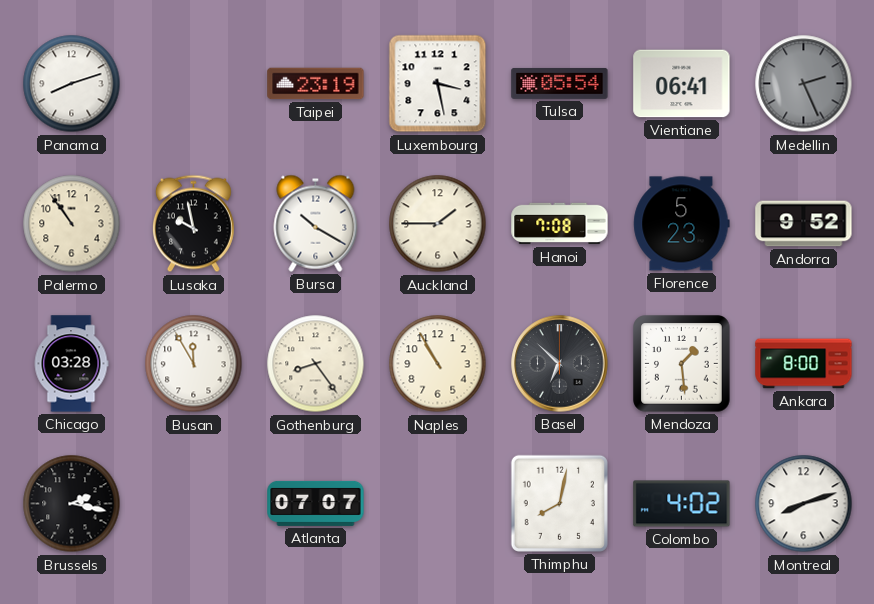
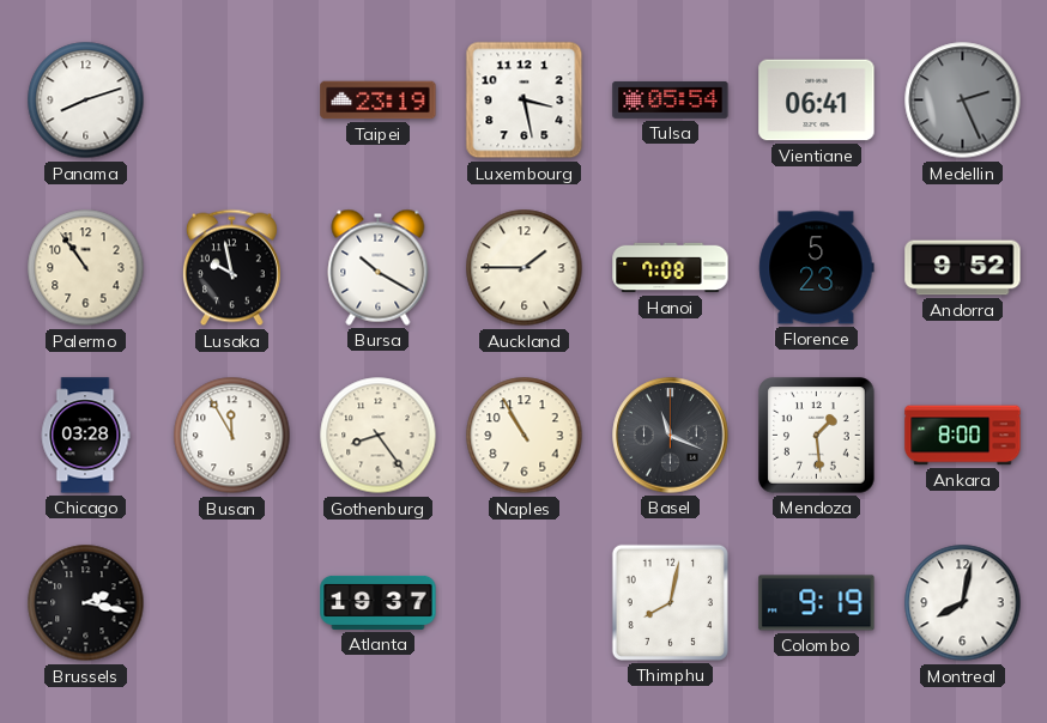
Basel: 6:52 -> 11:19 (671, 436)
Atlanta: 07:07 -> 19:37 (379, 602)
Colombo: 4:02 -> 9:19 (817, 603)
Montreal: 8:12 -> 8:02 (963, 603)
